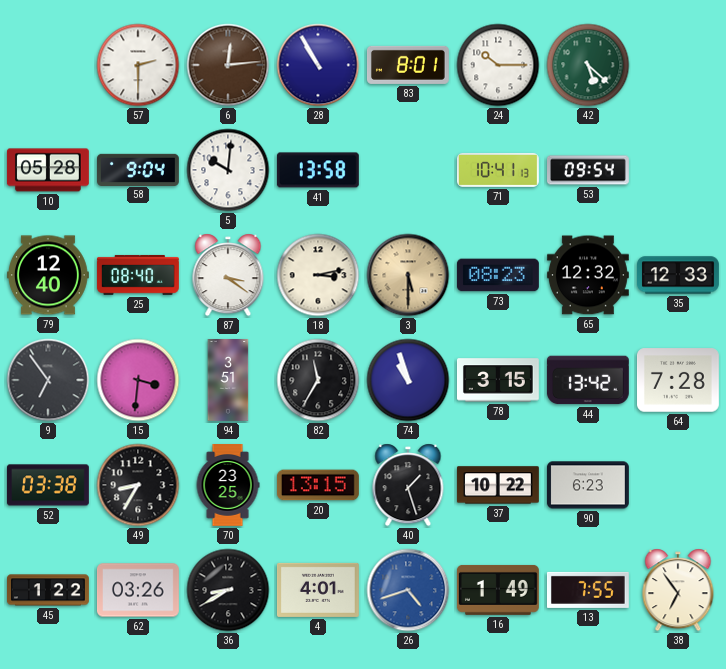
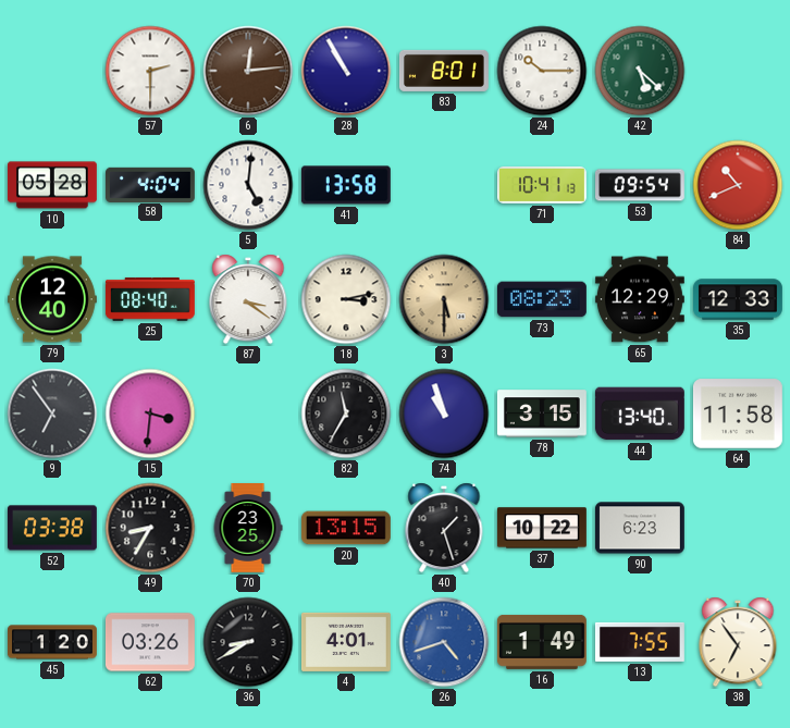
58: 9:04 -> 4:04 (151, 184)
5: 10:01 -> 5:01 (248, 185)
84: none -> 10:41 (738, 185)
65: 12:32 -> 12:29 (640, 299)
94: 3:51 -> none (228, 381)
44: 13:42 -> 13:40 (640, 414)
64: 7:28 -> 11:58 (738, 414)
45: 1:22 -> 1:20 (53, 642)
